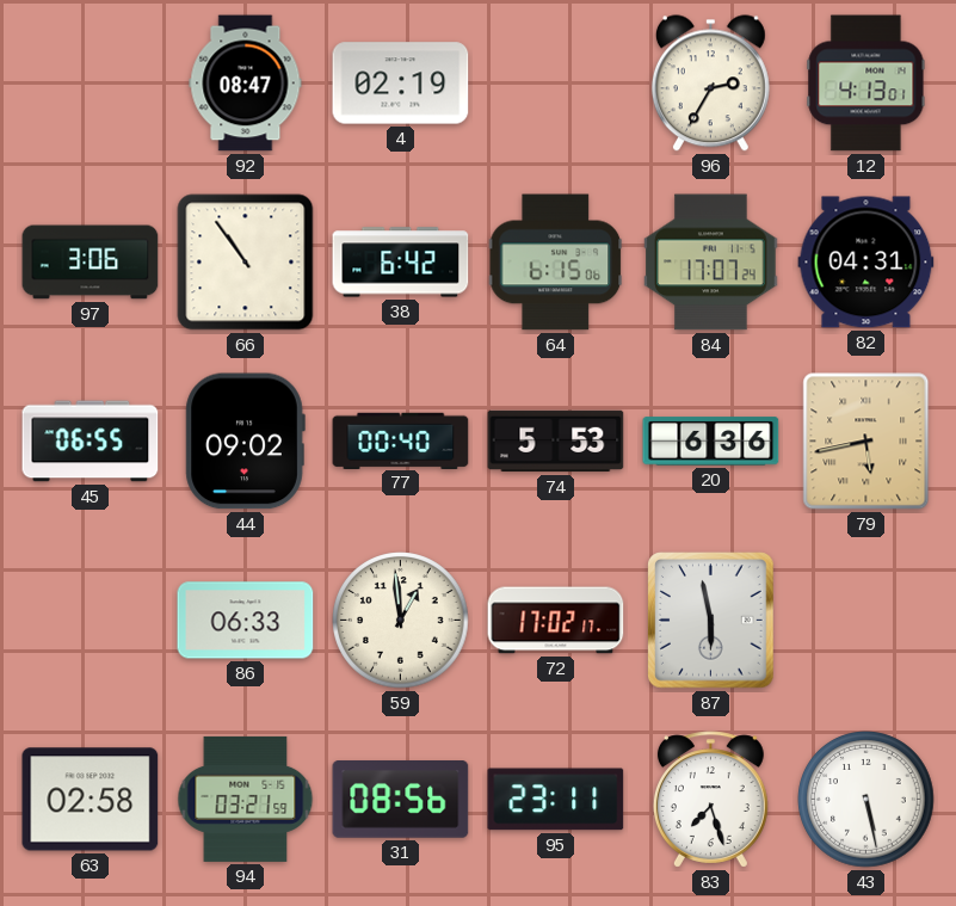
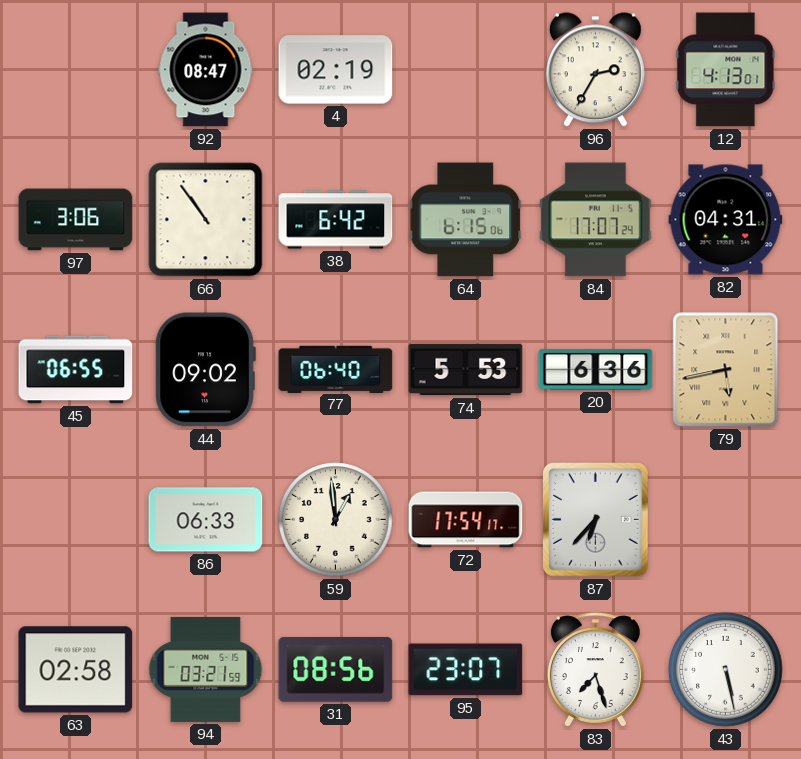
77: 00:40 -> 06:40 (336, 369)
72: 17:02 -> 17:54 (466, 520)
87: 5:58 -> 6:37 (596, 520)
95: 23:11 -> 23:07 (466, 670)
